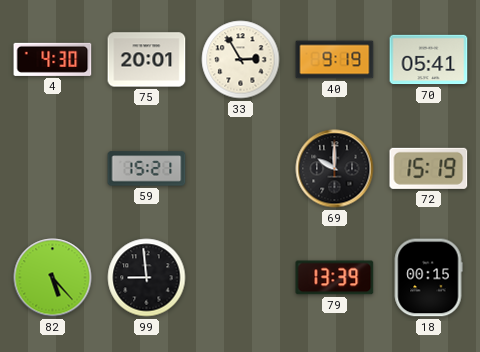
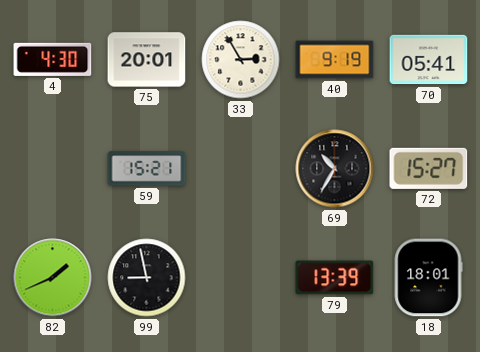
69: 10:00 -> 10:35 (335, 169)
72: 15:19 -> 15:27 (429, 168)
82: 5:23 -> 1:41 (53, 278)
99: 8:59 -> 8:58 (147, 278)
18: 00:15 -> 18:01 (428, 278)
